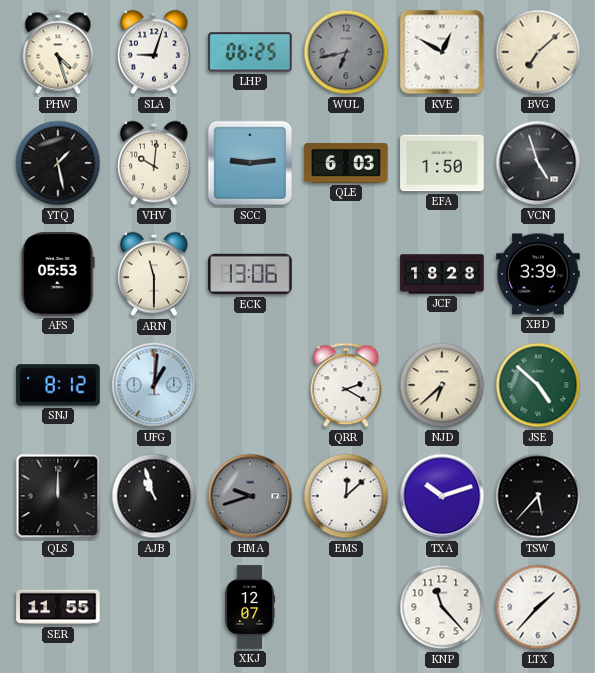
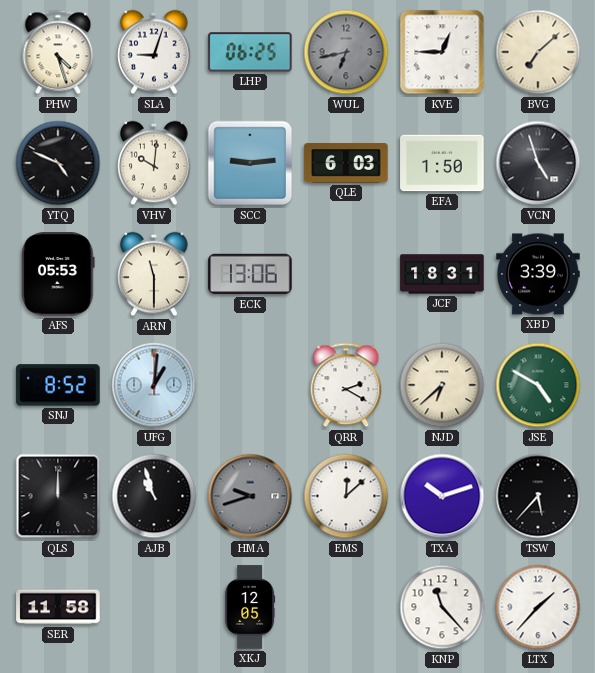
KVE: 12:50 -> 12:45 (442, 52)
YTQ: 1:28 -> 4:49 (58, 163)
JCF: 18:28 -> 18:31 (442, 274)
SNJ: 8:12 -> 8:52 (58, 385)
JSE: 4:52 -> 4:50 (538, 385)
SER: 11:55 -> 11:58 (58, 607)
XKJ: 12:07 -> 12:05 (250, 607)
